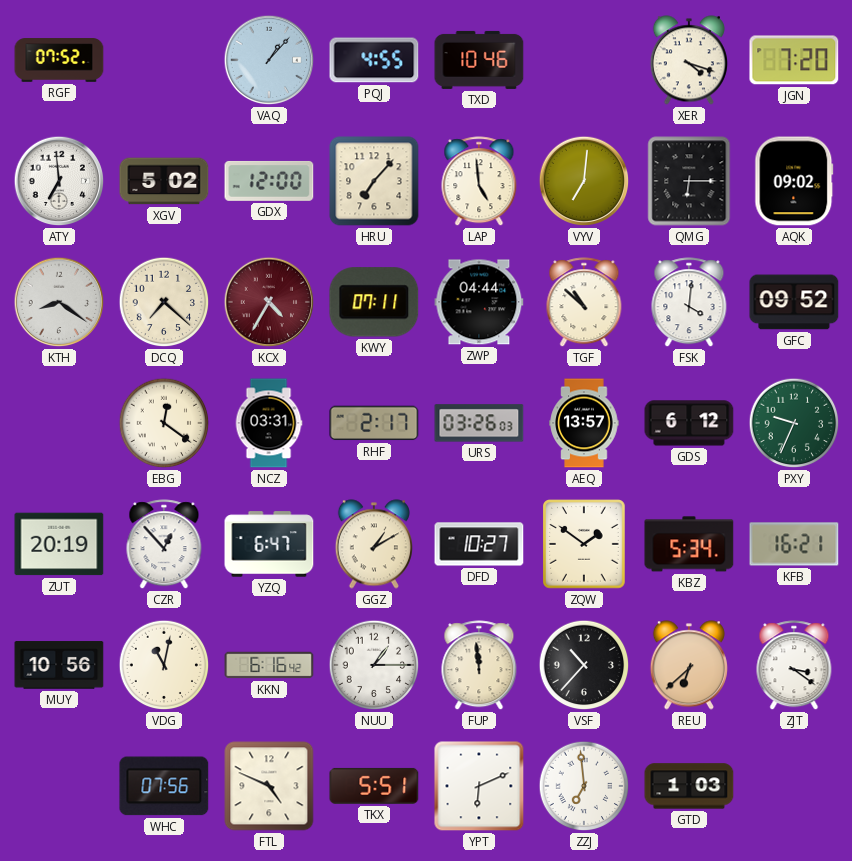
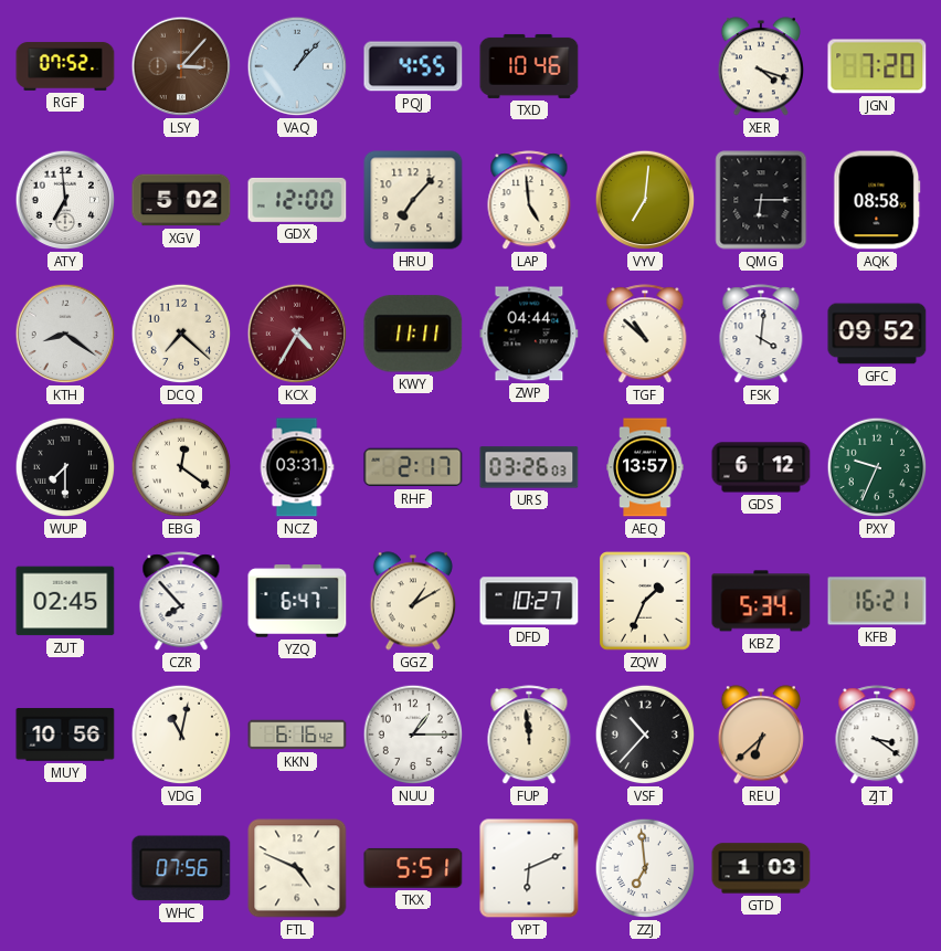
LSY: none -> 3:07 (181, 66)
AQK: 09:02 -> 08:58 (877, 200)
KWY: 07:11 -> 11:11 (413, 334)
WUP: none -> 7:30 (65, 467)
ZUT: 20:19 -> 02:45 (65, 601)
CZR: 12:53 -> 7:53 (181, 602)
ZQW: 1:51 -> 1:34 (646, 602)
